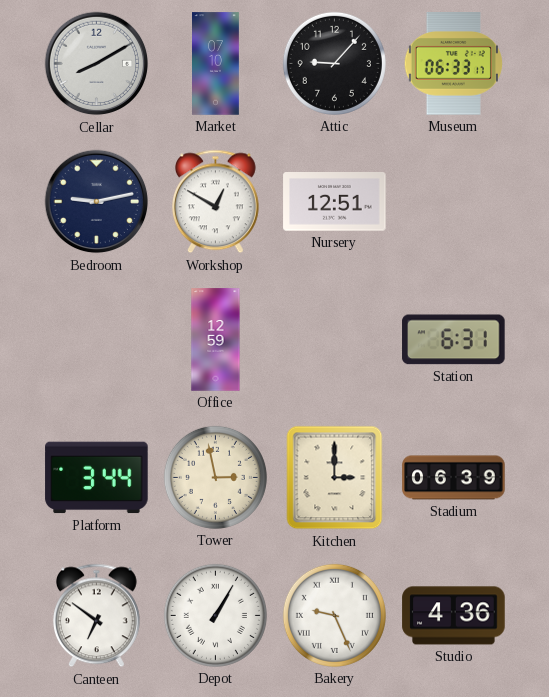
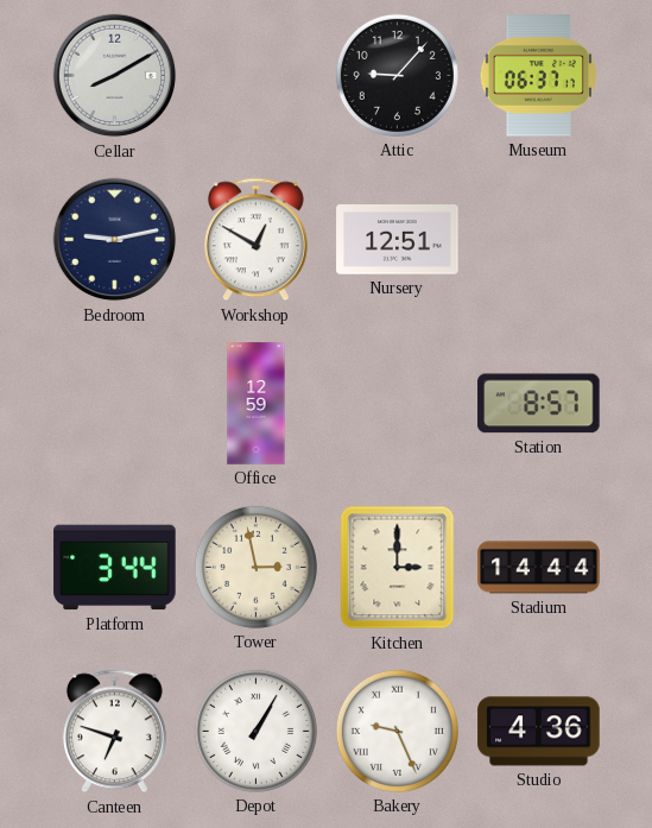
Market: 07:10 -> none (216, 64)
Museum: 06:33 -> 06:37 (538, 76)
Station: 6:31 -> 8:57 (539, 404)
Stadium: 06:39 -> 14:44 (539, 568)
Canteen: 6:51 -> 6:48 (114, 732)
